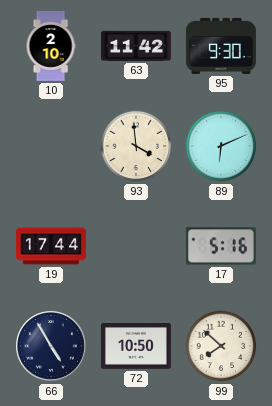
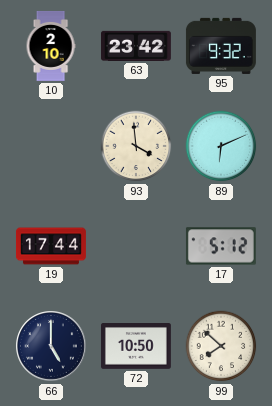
63: 11:42 -> 23:42 (136, 46)
95: 9:30 -> 9:32 (221, 46)
17: 5:16 -> 5:12 (221, 246)
66: 4:55 -> 5:00 (52, 347)
